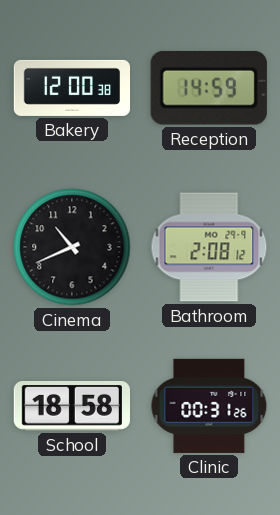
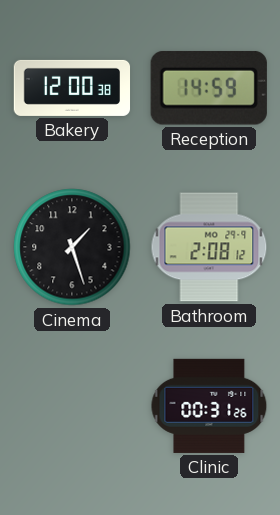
Cinema: 10:41 -> 1:27 (72, 247)
School: 18:58 -> none (71, 407)
